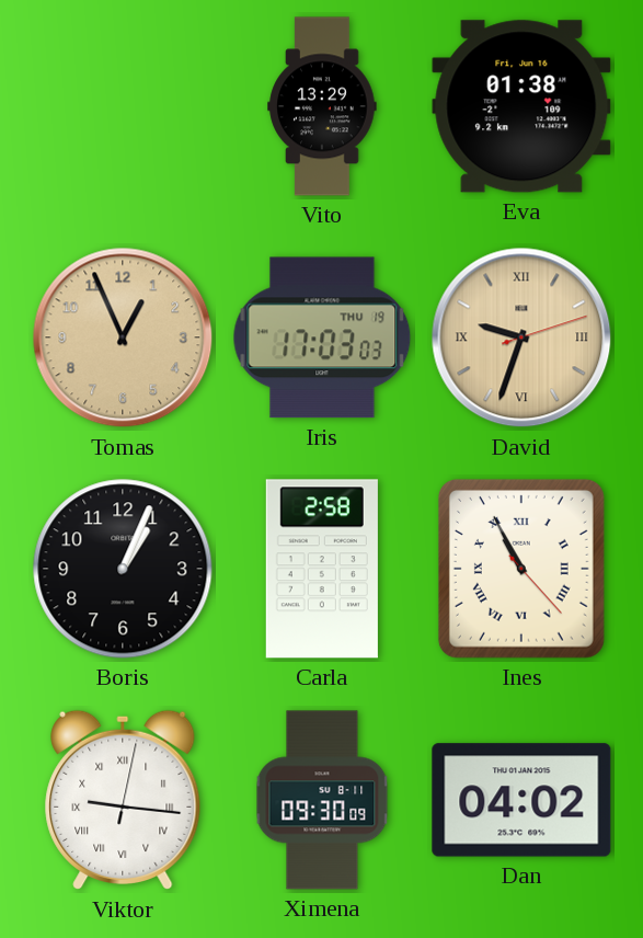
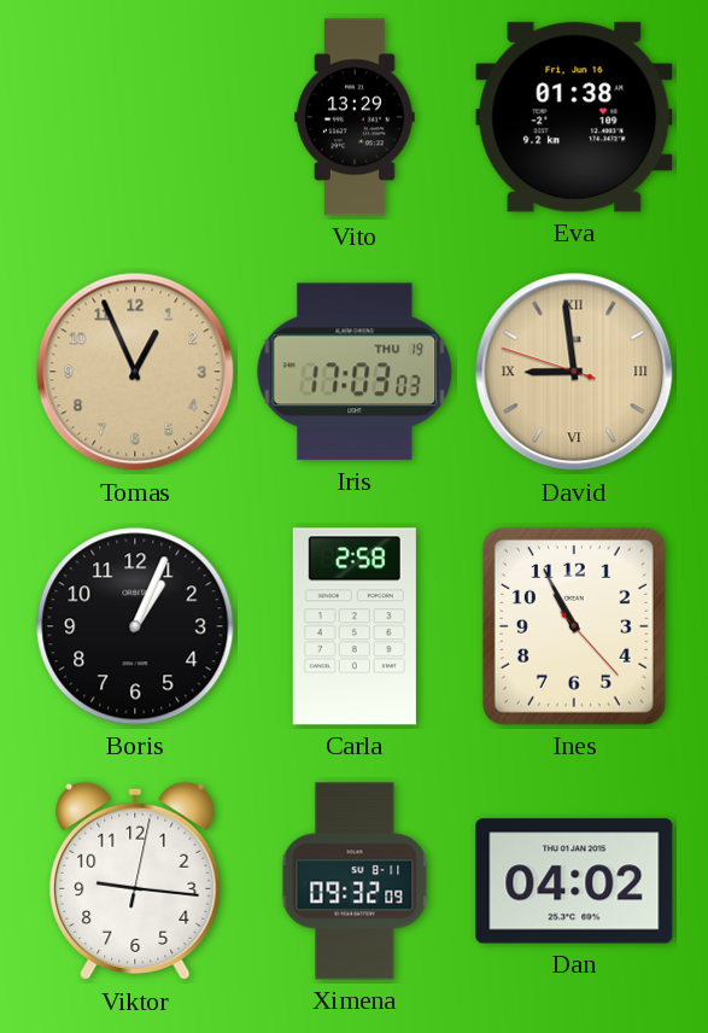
David: 9:33 -> 8:58 (574, 372)
Ines numerals: Roman -> Arabic (574, 626)
Viktor numerals: Roman -> Arabic (135, 881)
Ximena: 09:30 -> 09:32 (355, 881)
